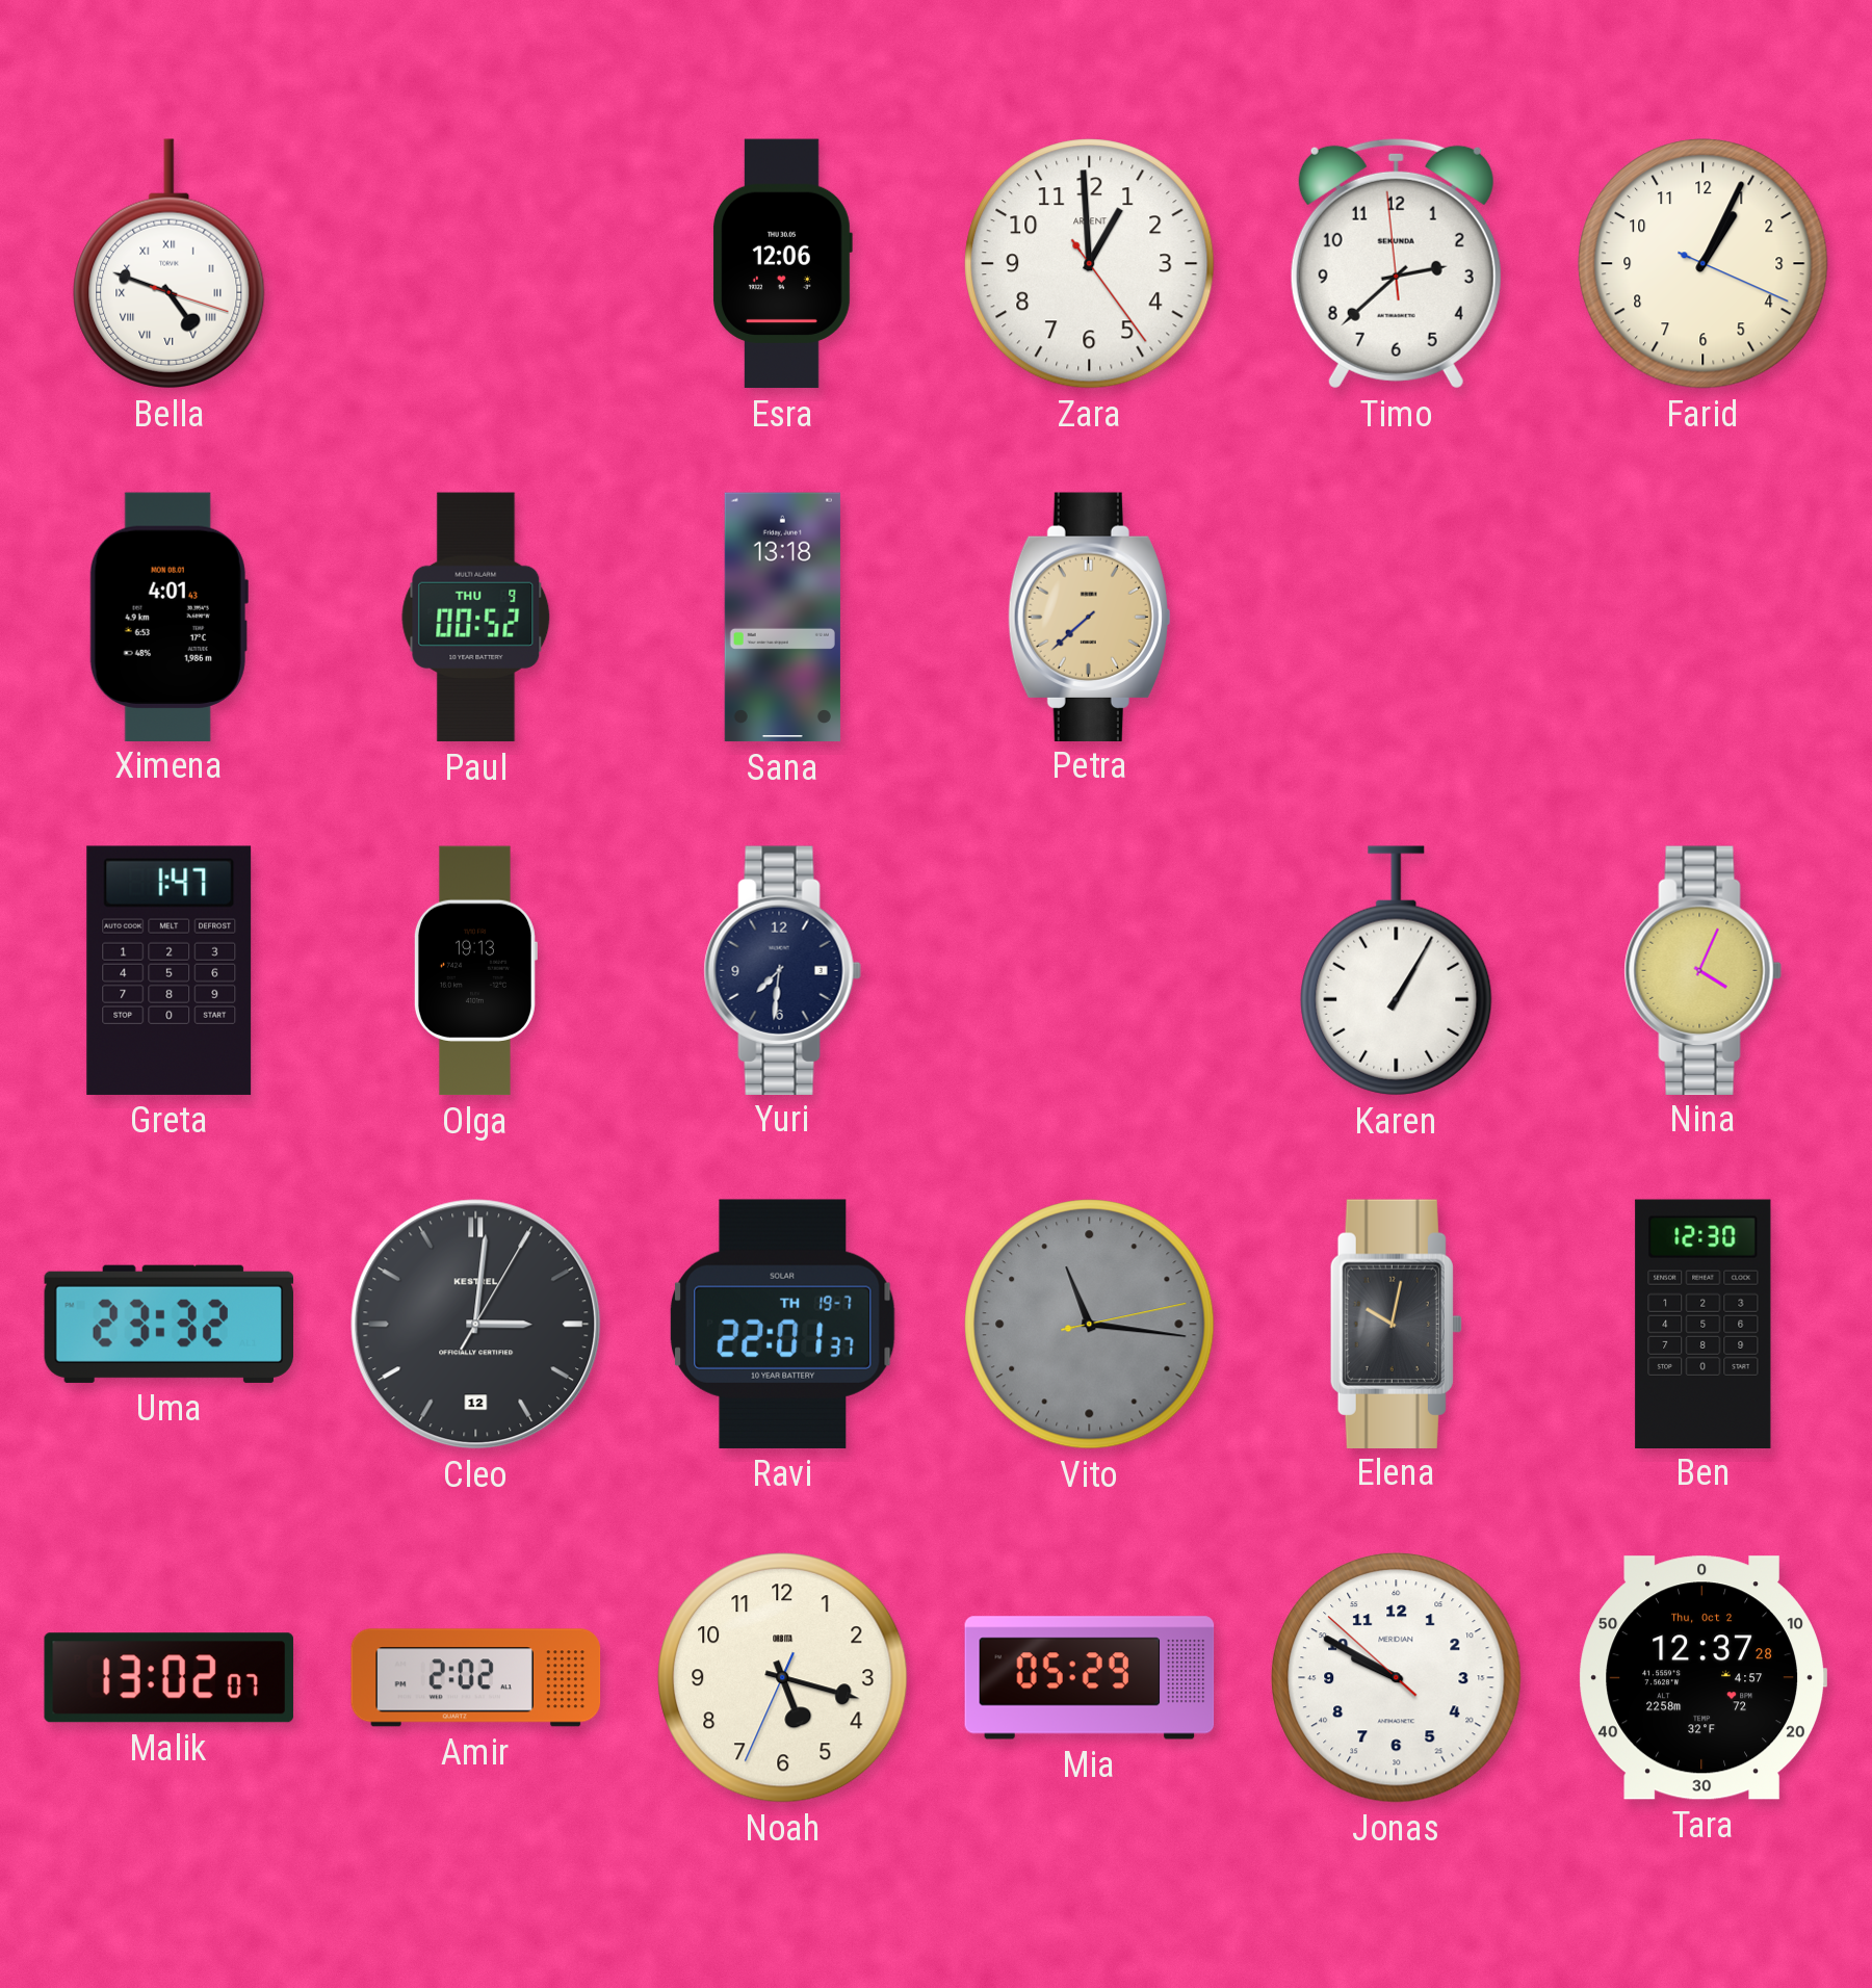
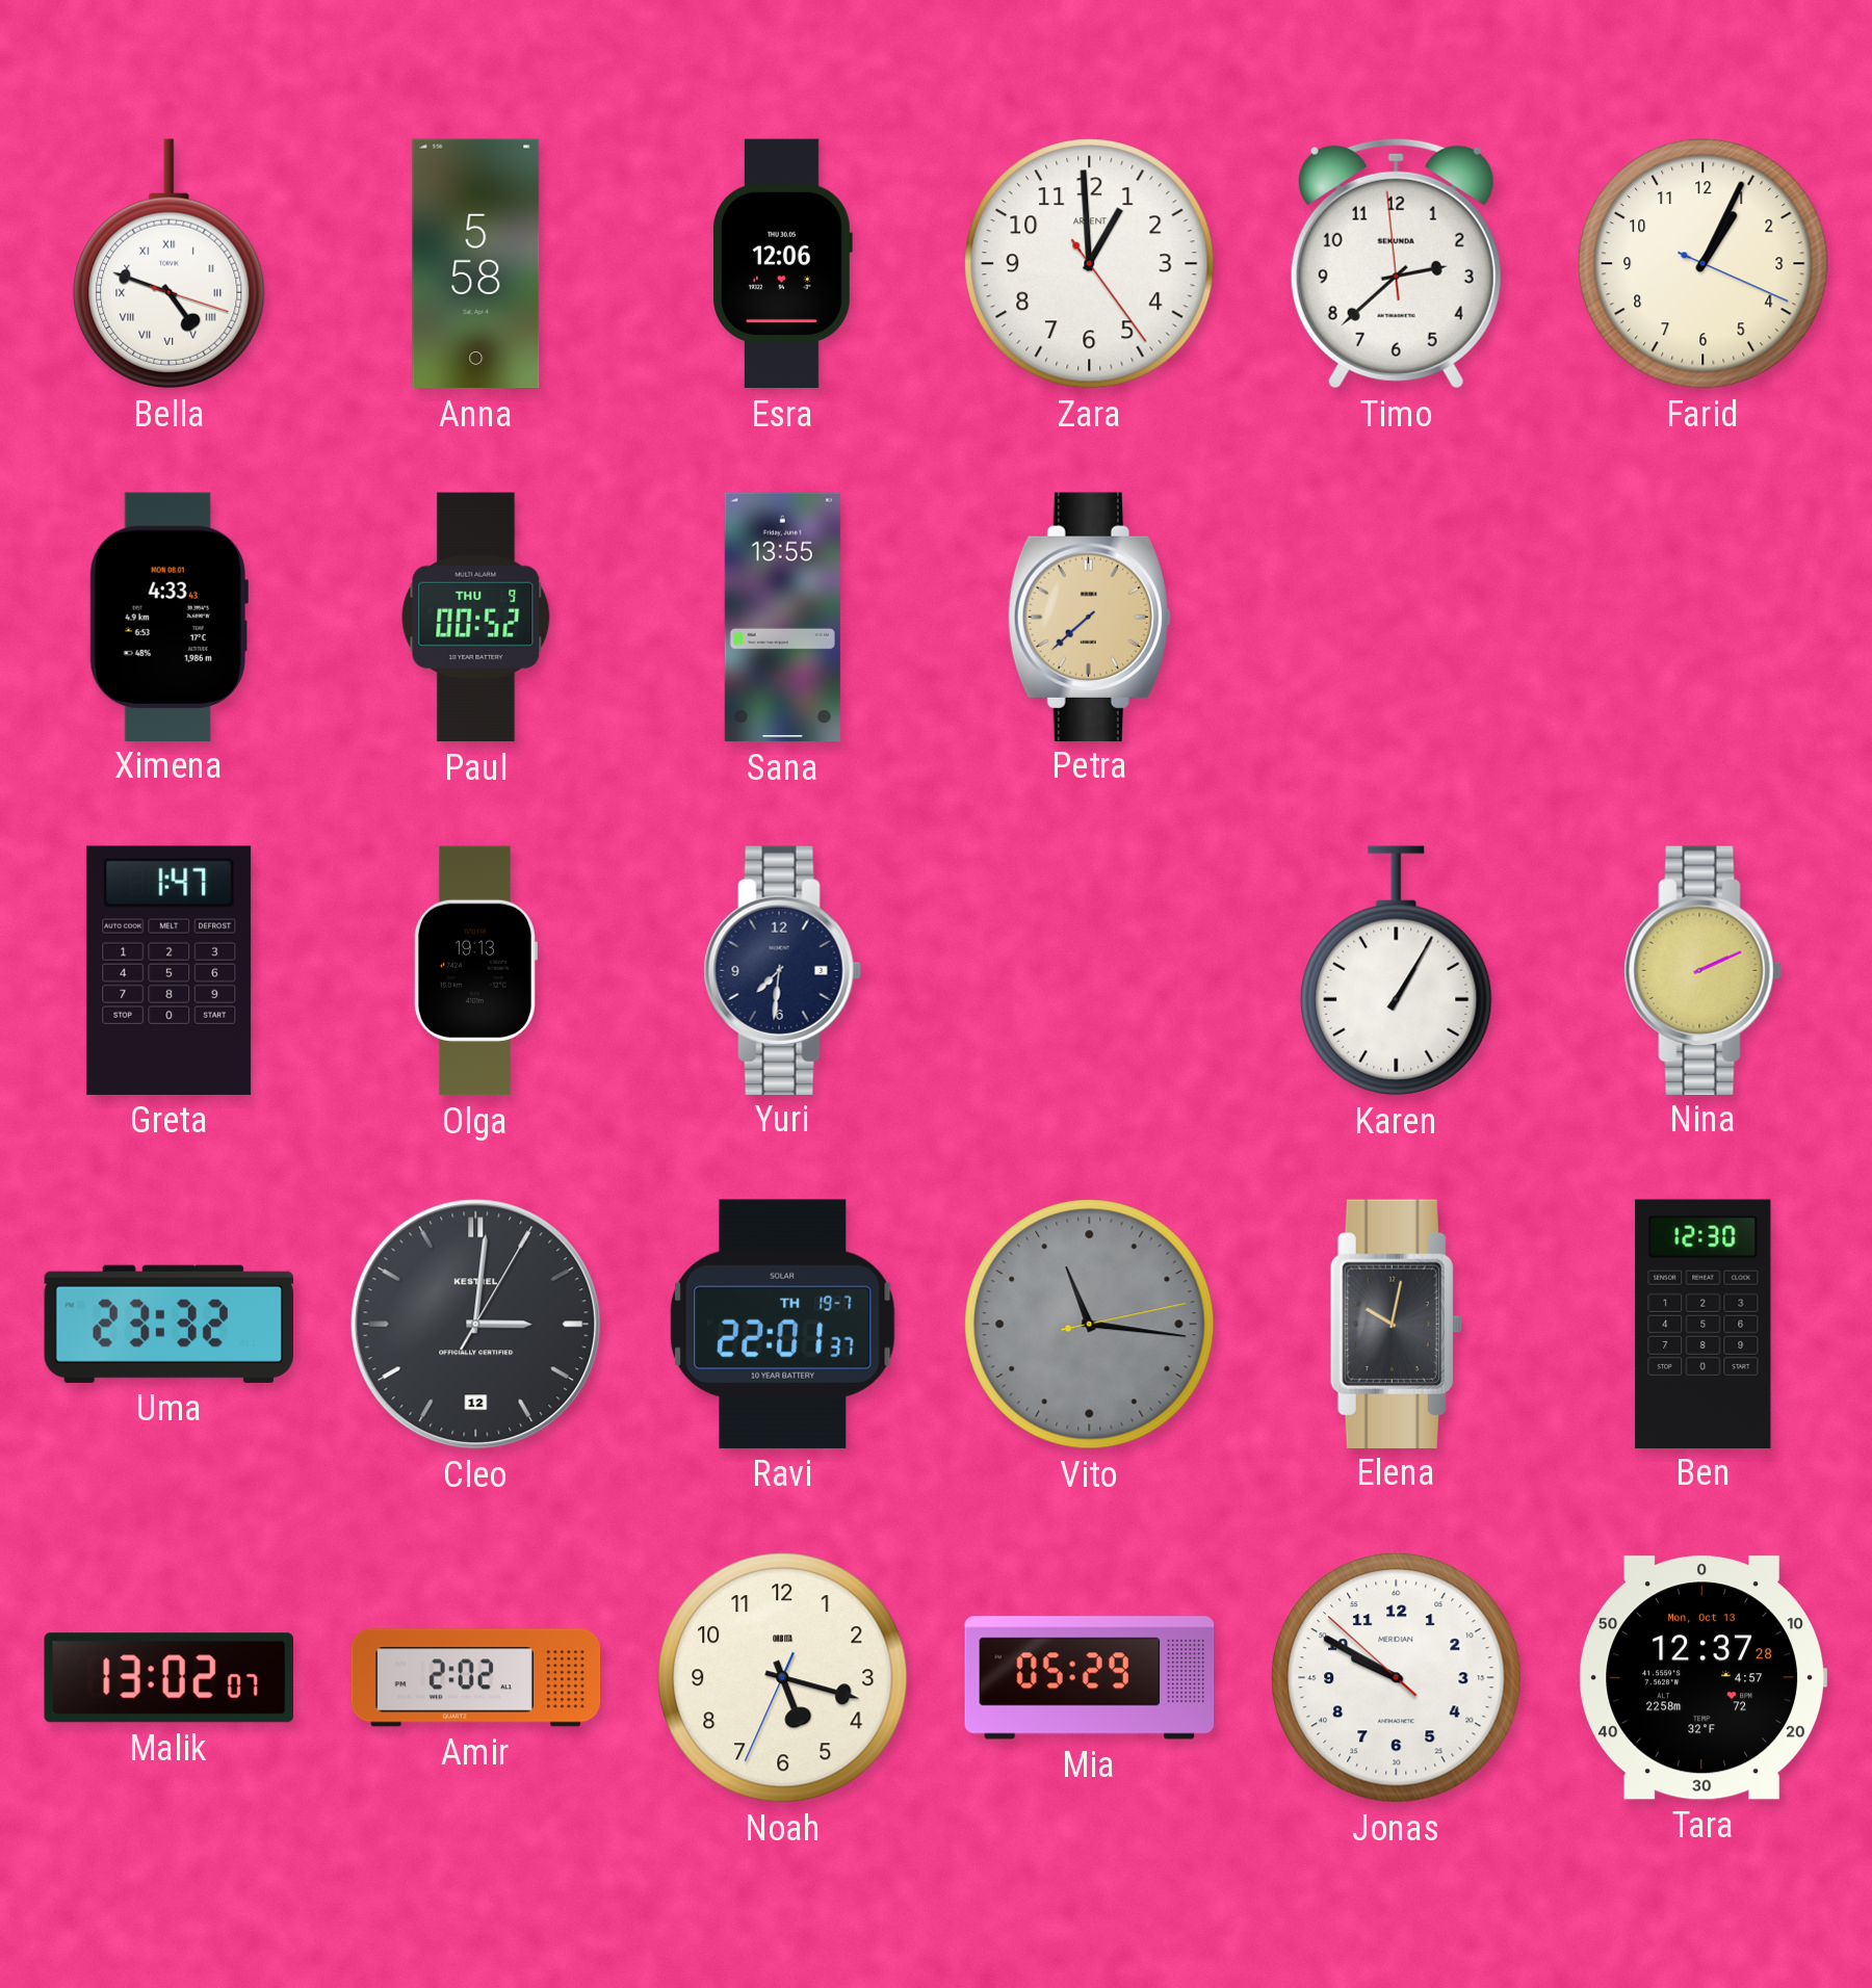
Anna: none -> 5:58 (476, 264)
Ximena: 4:01 -> 4:33 (168, 617)
Sana: 13:18 -> 13:55 (782, 618)
Nina: 4:04 -> 2:11 (1702, 970)
Tara date: Thu, Oct 2 -> Mon, Oct 13 (1702, 1678)
